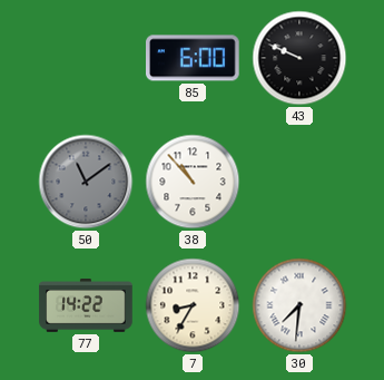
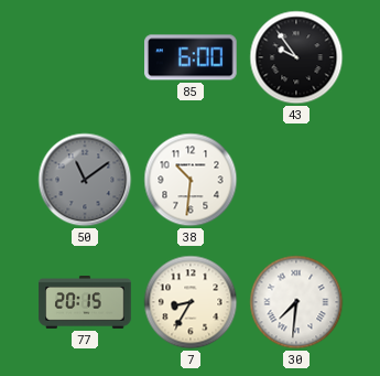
43: 9:49 -> 9:54 (296, 57)
38: 10:53 -> 10:31 (191, 180)
77: 14:22 -> 20:15 (85, 303)
